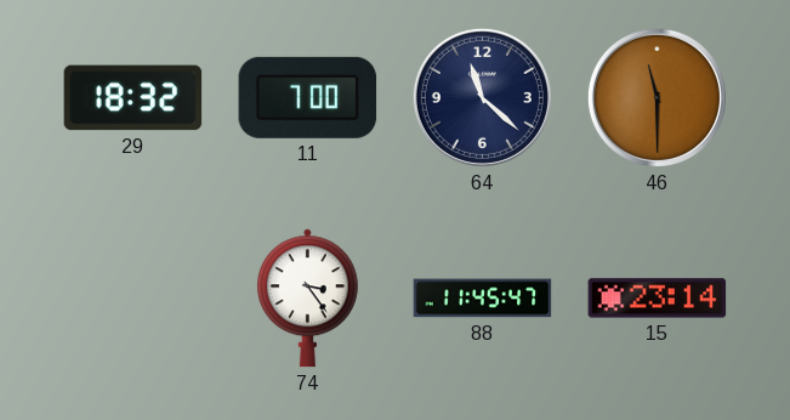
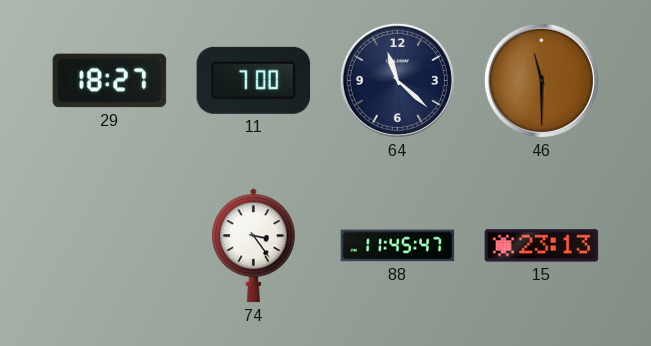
29: 18:32 -> 18:27 (110, 81)
15: 23:14 -> 23:13 (542, 246)
